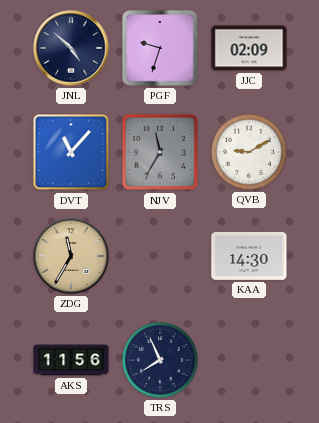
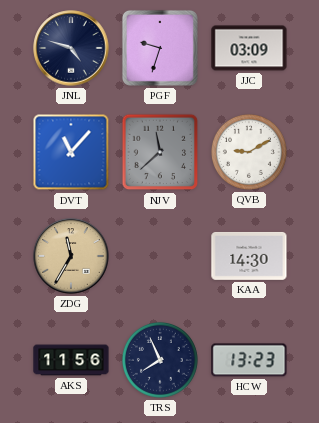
JNL: 4:52 -> 4:48 (71, 48)
JJC: 02:09 -> 03:09 (249, 48)
NJV: 11:35 -> 11:38 (160, 152)
HCW: none -> 13:23 (249, 360)
